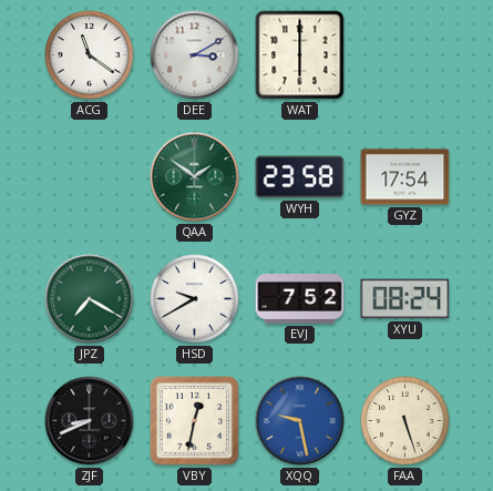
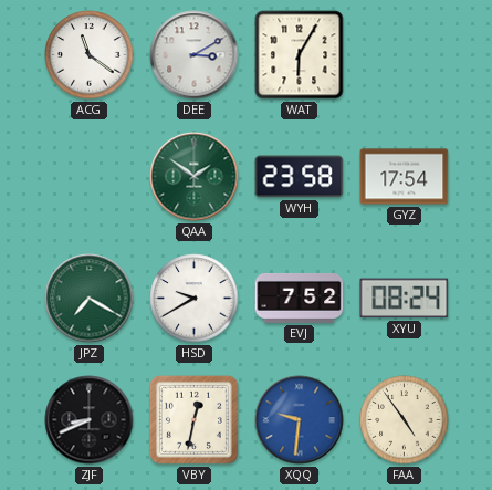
WAT: 6:00 -> 6:05 (300, 55)
XQQ: 9:28 -> 9:31 (300, 420)
FAA: 5:27 -> 4:54 (405, 420)
